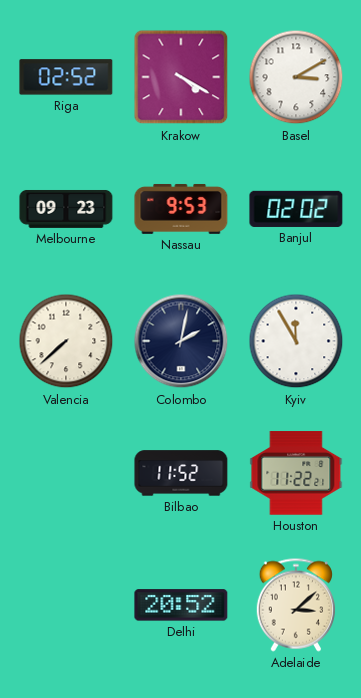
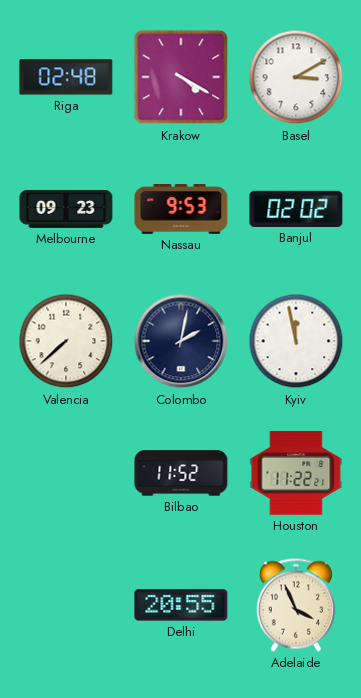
Riga: 02:52 -> 02:48 (66, 77)
Kyiv: 11:55 -> 11:58 (296, 341)
Delhi: 20:52 -> 20:55 (181, 605)
Adelaide: 3:08 -> 3:56 (295, 605)
